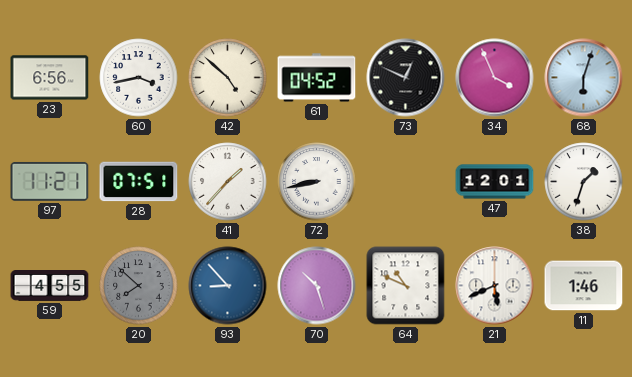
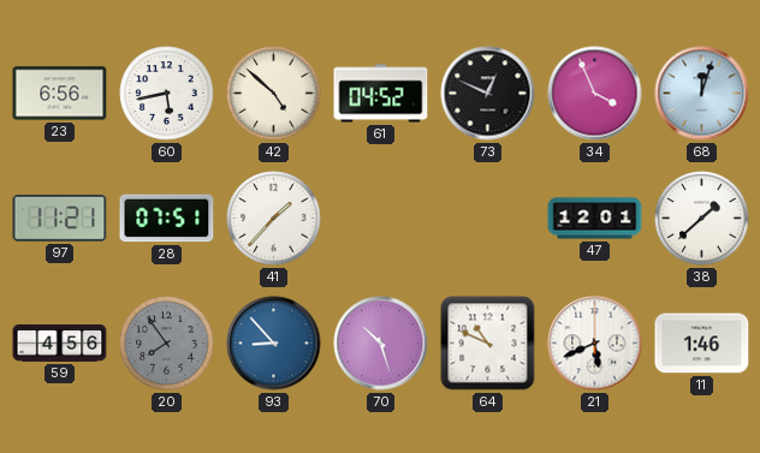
60: 3:43 -> 5:43 (167, 94)
68: 6:03 -> 12:03 (702, 94)
72: 8:43 -> none (317, 182)
38: 1:33 -> 1:38 (702, 219)
59: 4:55 -> 4:56 (60, 344)
20: 7:52 -> 7:54 (167, 344)
